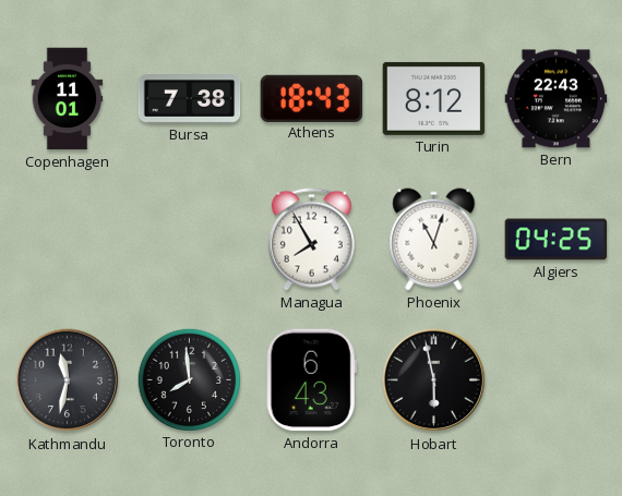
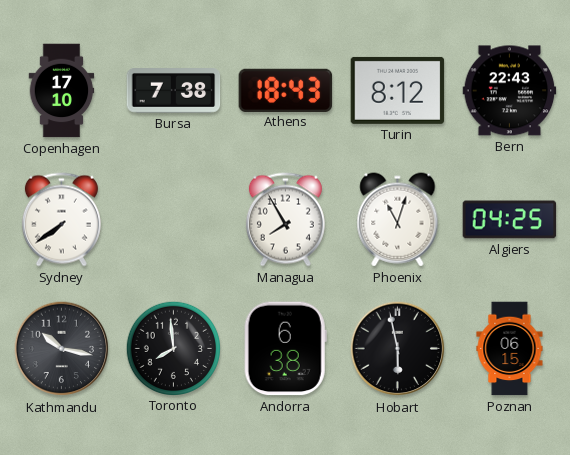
Copenhagen: 11:01 -> 17:10 (62, 91)
Sydney: none -> 7:39 (61, 220)
Kathmandu: 11:32 -> 10:17 (62, 349)
Andorra: 6:43 -> 6:38 (285, 349)
Poznan: none -> 06:15 (510, 349)
